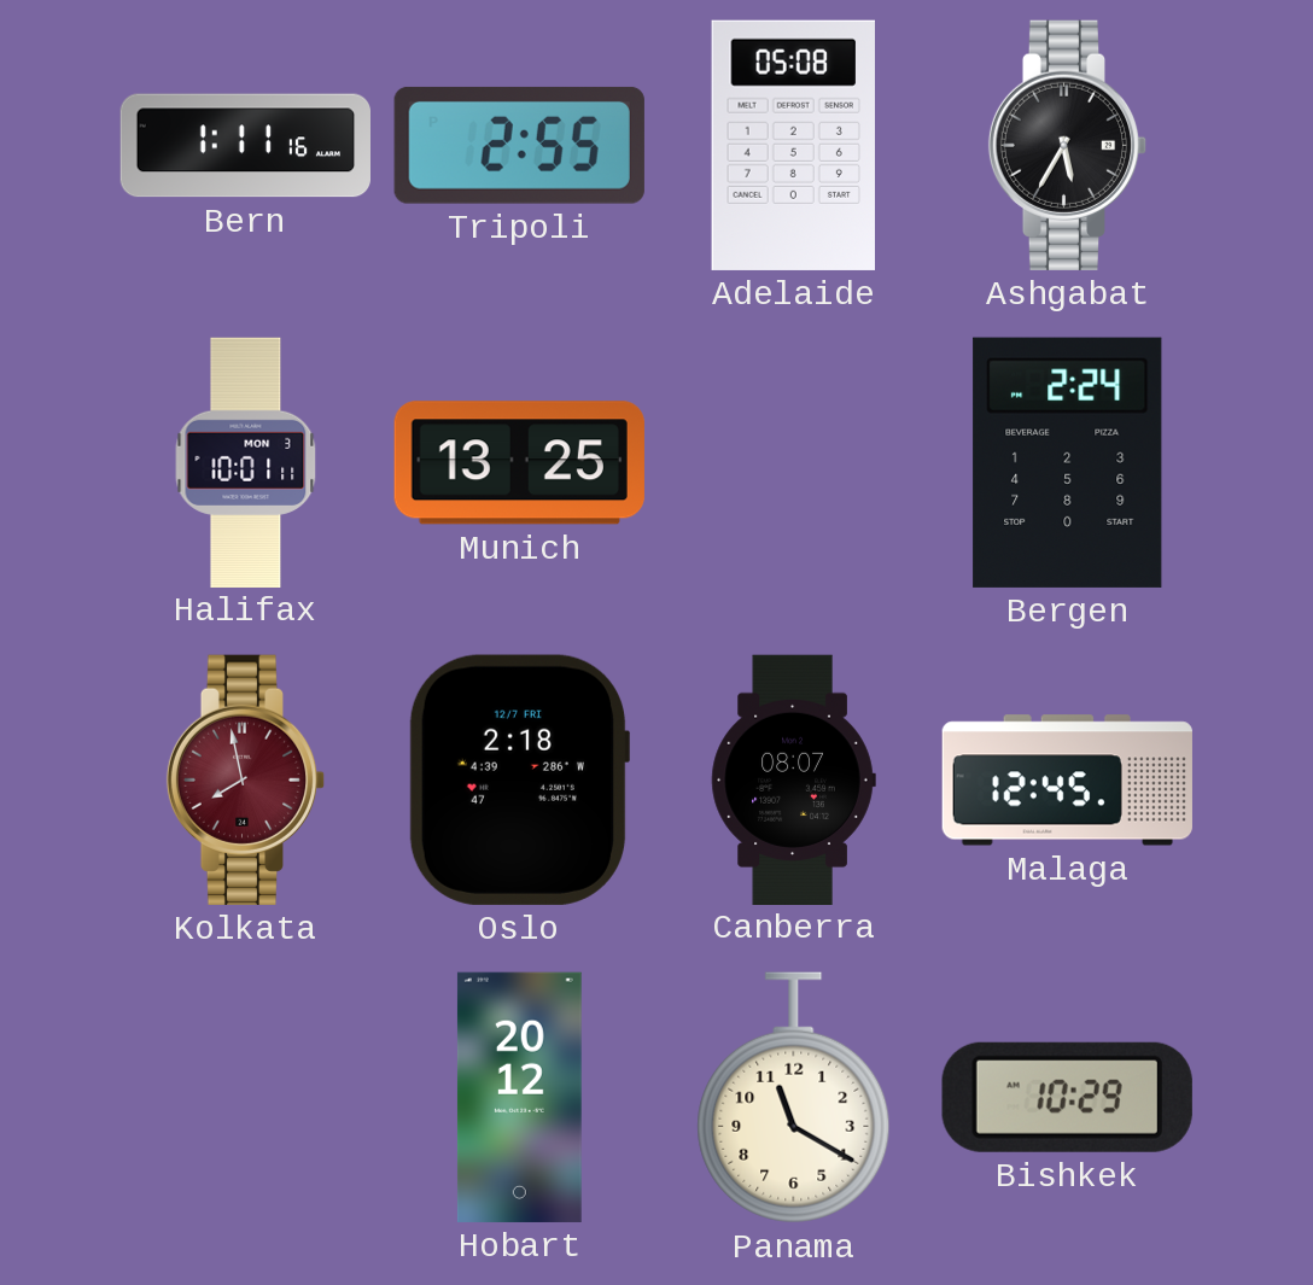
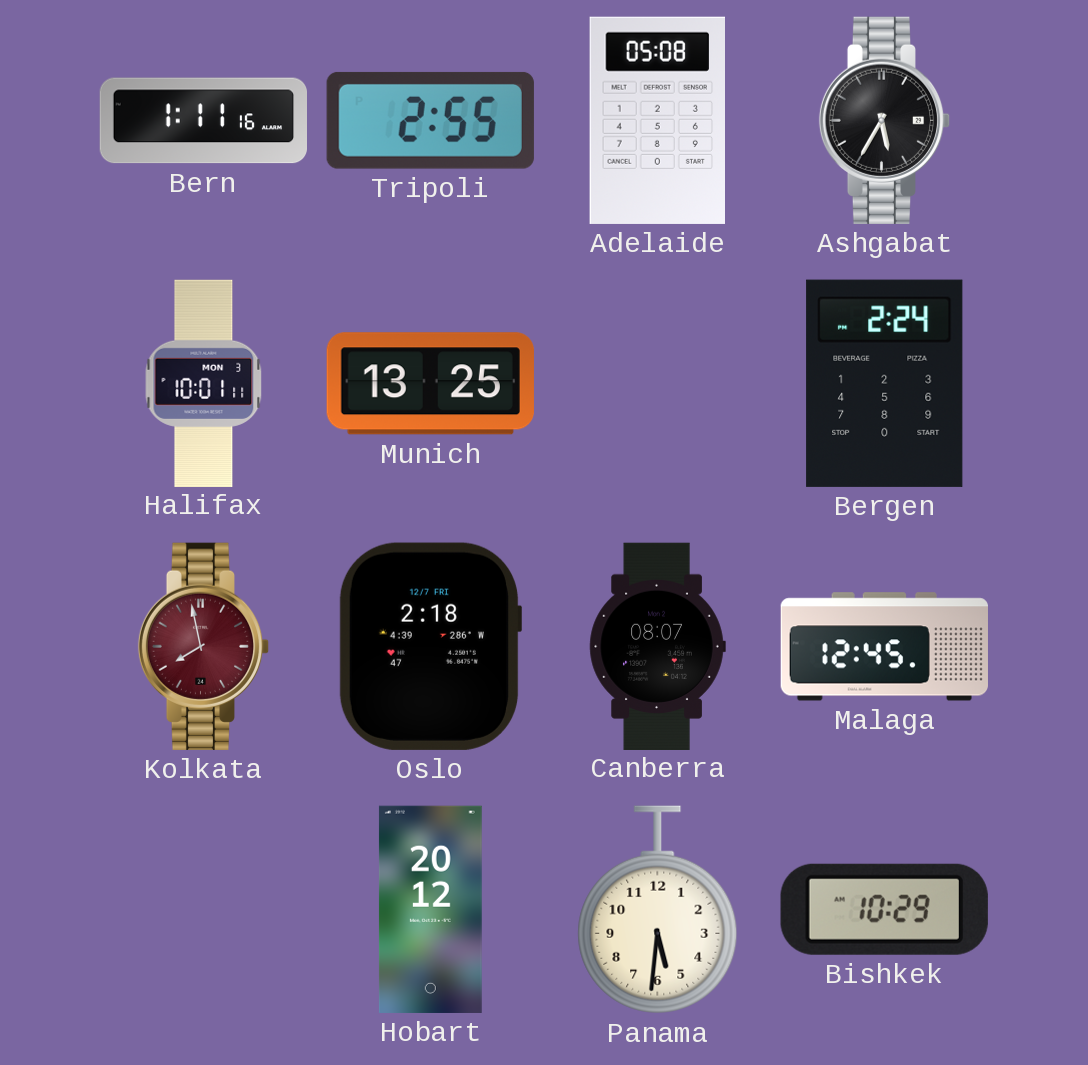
Panama: 11:20 -> 5:31 (658, 910)
